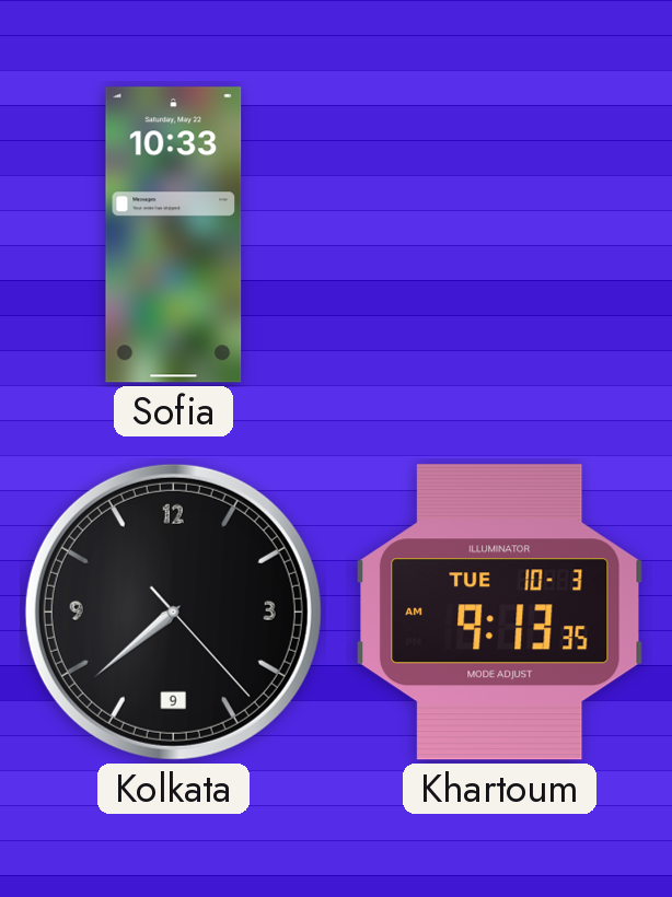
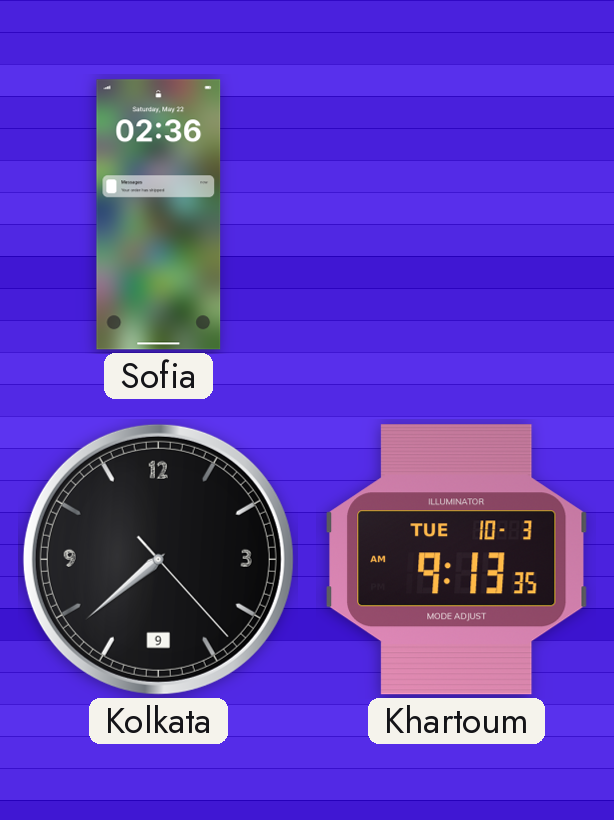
Sofia: 10:33 -> 02:36 (159, 215)
